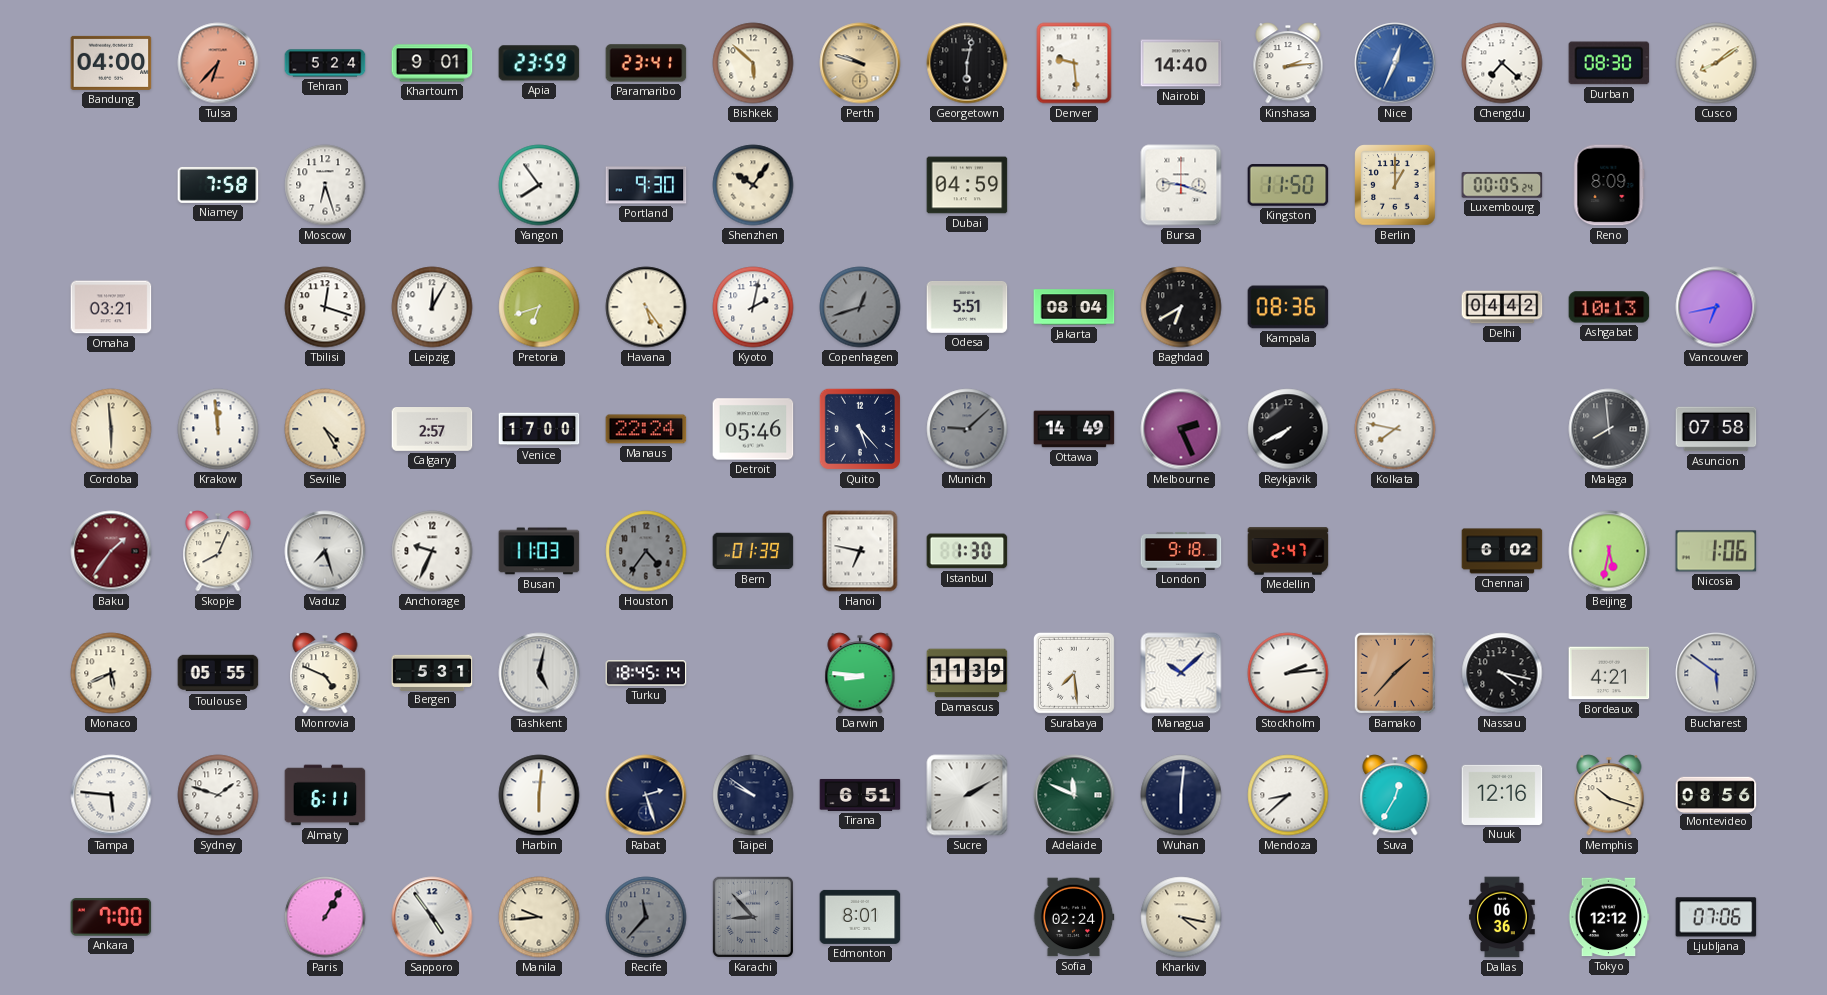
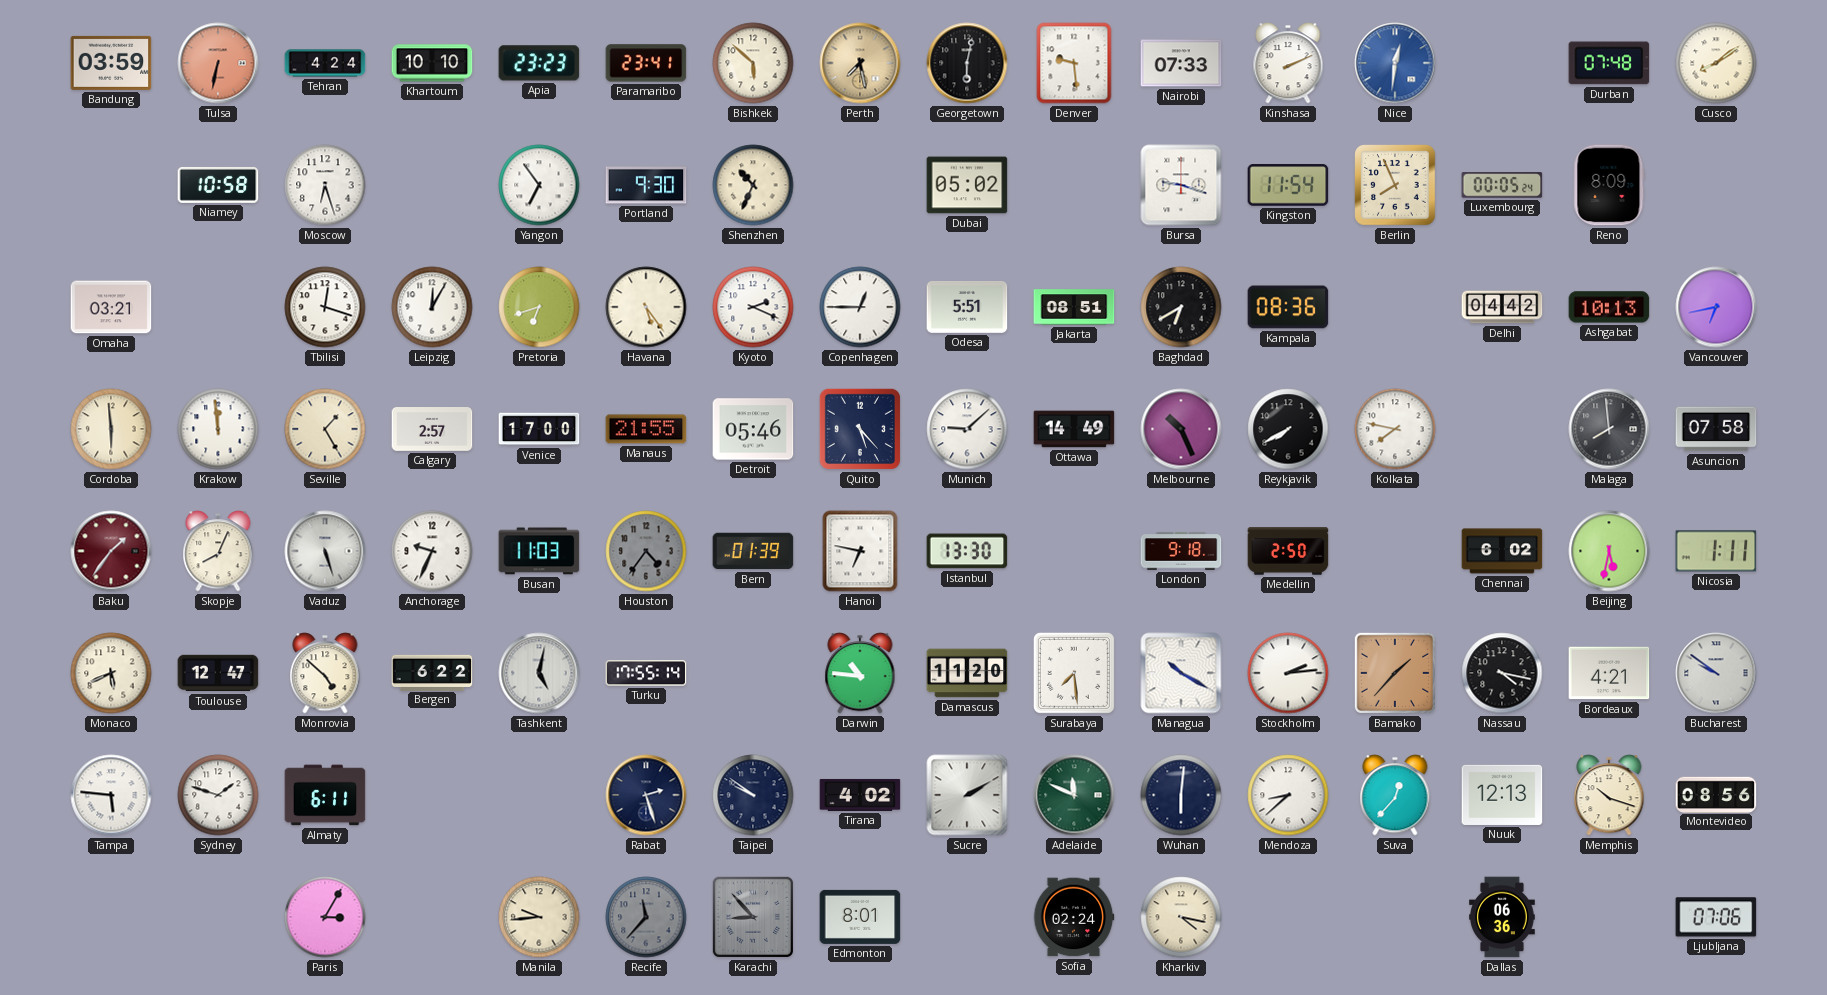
Bandung: 04:00 -> 03:59 (111, 63)
Tulsa: 6:37 -> 6:32 (218, 63)
Tehran: 5:24 -> 4:24 (325, 63)
Khartoum: 9:01 -> 10:10 (432, 63)
Apia: 23:59 -> 23:23 (539, 63)
Perth: 9:48 -> 7:28 (860, 63)
Nairobi: 14:40 -> 07:33 (1181, 63)
Kinshasa: 2:14 -> 2:11 (1288, 63)
Nice: 12:34 -> 12:31 (1395, 63)
Chengdu: 7:22 -> none (1502, 63)
Durban: 08:30 -> 07:48 (1609, 63)
Niamey: 7:58 -> 10:58 (218, 185)
Yangon: 7:54 -> 6:54 (539, 185)
Shenzhen: 10:06 -> 10:34 (753, 185)
Dubai: 04:59 -> 05:02 (967, 185)
Kingston: 11:50 -> 11:54 (1288, 185)
Berlin: 1:00 -> 7:56 (1395, 185)
Kyoto: 2:02 -> 2:19 (753, 307)
Copenhagen: 12:42 -> 12:45 (860, 307)
Copenhagen dial: grey -> white (860, 307)
Jakarta: 08:04 -> 08:51 (1074, 307)
Seville: 4:25 -> 1:25 (325, 429)
Manaus: 22:24 -> 21:55 (646, 429)
Munich dial: grey -> white (967, 429)
Melbourne: 2:26 -> 10:26 (1181, 429)
Vaduz: 7:27 -> 5:27 (325, 551)
Istanbul: 1:30 -> 13:30 (967, 551)
Medellin: 2:47 -> 2:50 (1288, 551)
Nicosia: 1:06 -> 1:11 (1716, 551)
Toulouse: 05:55 -> 12:47 (218, 673)
Monrovia: 4:49 -> 4:52 (325, 673)
Bergen: 5:31 -> 6:22 (432, 672)
Turku: 18:45 -> 17:55 (646, 673)
Darwin: 8:46 -> 10:46 (860, 673)
Damascus: 11:39 -> 11:20 (967, 673)
Managua: 10:08 -> 10:20 (1181, 673)
Bucharest: 5:51 -> 9:51 (1716, 673)
Harbin: 6:01 -> none (539, 795)
Tirana: 6:51 -> 4:02 (860, 795)
Suva: 12:35 -> 12:37 (1395, 795)
Nuuk: 12:16 -> 12:13 (1502, 795)
Ankara: 7:00 -> none (111, 917)
Paris: 1:05 -> 3:05 (325, 917)
Sapporo: 4:54 -> none (432, 917)
Tokyo: 12:12 -> none (1609, 917)
